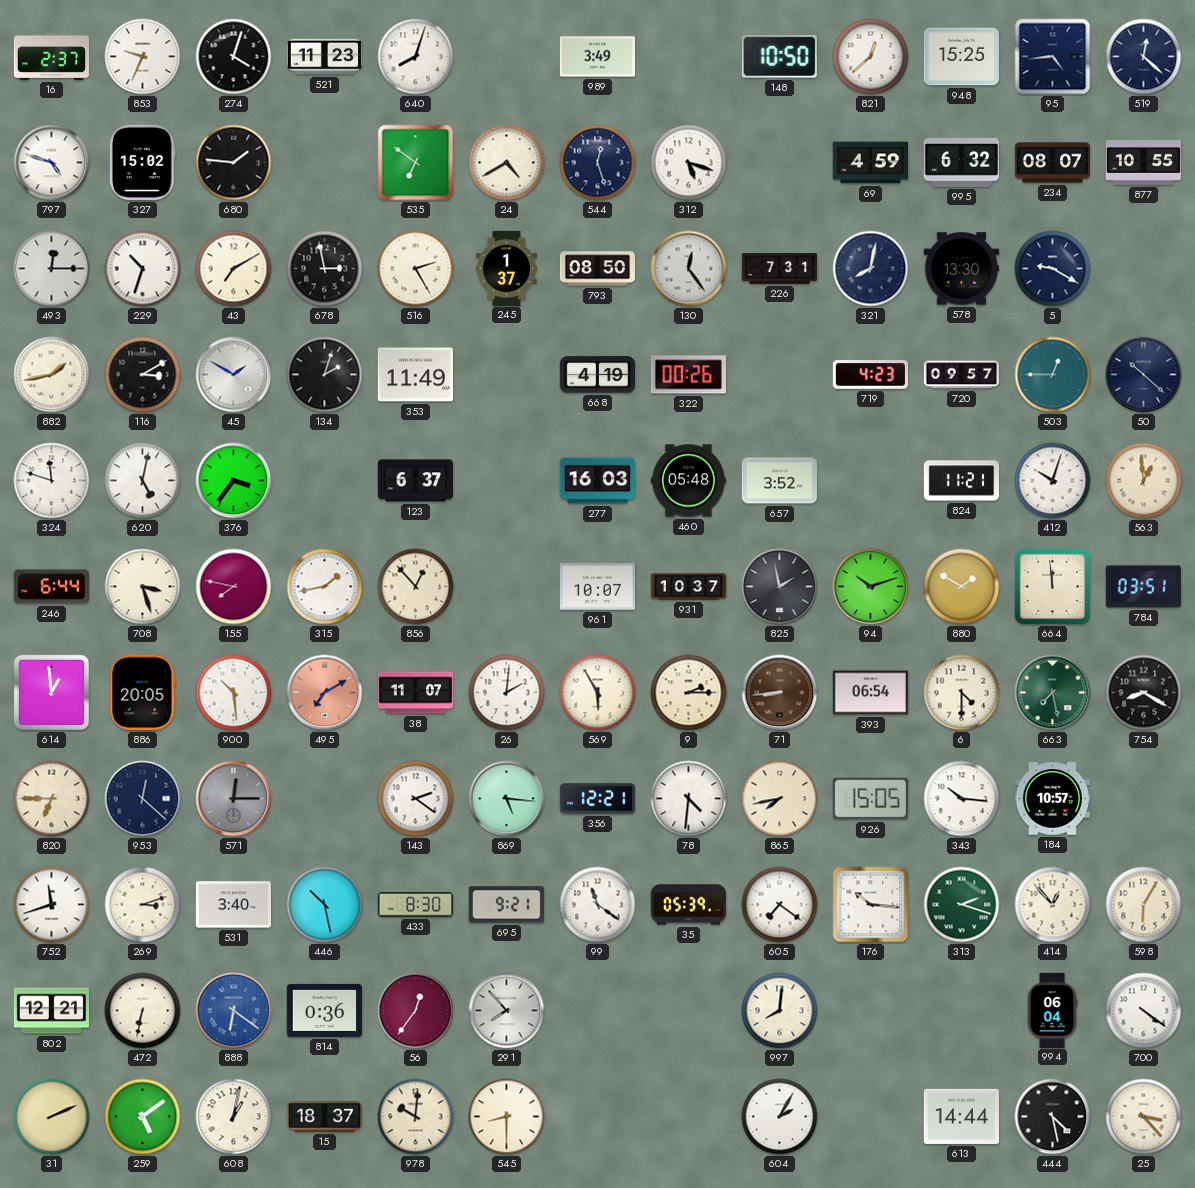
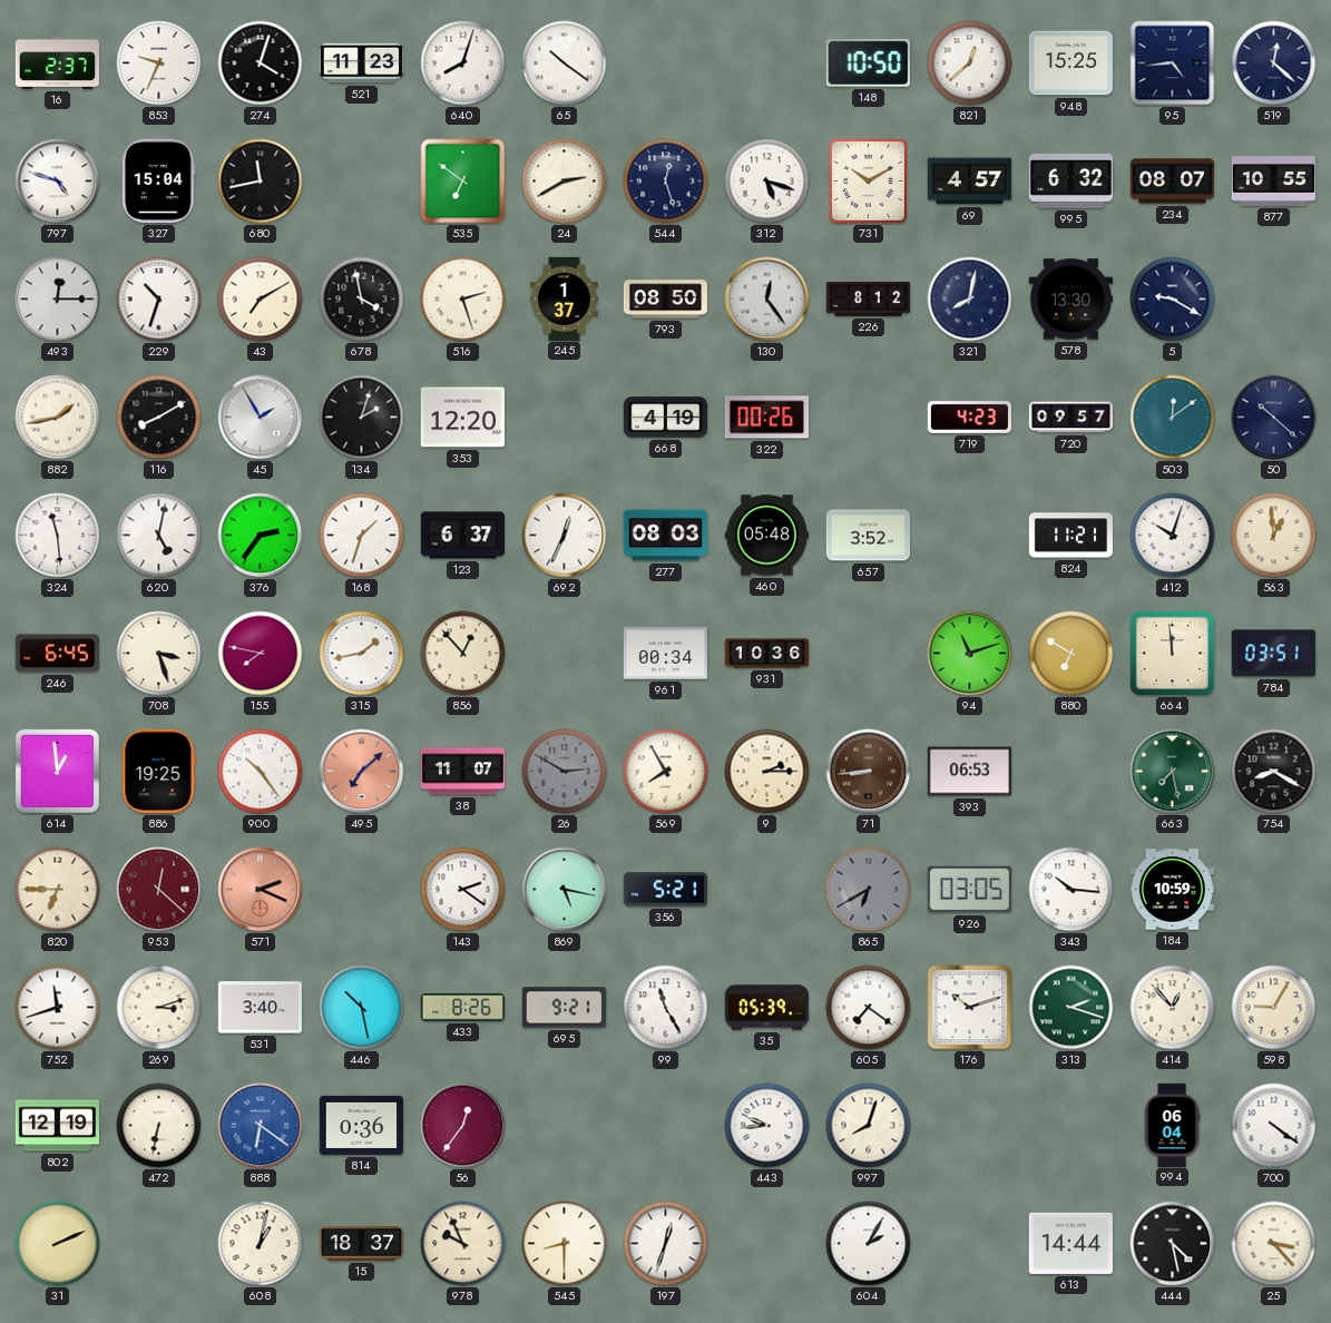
65: none -> 10:21 (565, 63)
989: 3:49 -> none (597, 57)
327: 15:02 -> 15:04 (159, 180)
680: 1:46 -> 11:43 (261, 182)
24: 4:40 -> 2:40 (565, 182)
731: none -> 10:10 (868, 180)
69: 4:59 -> 4:57 (969, 182)
678: 2:58 -> 3:58 (362, 300)
516: 2:25 -> 2:27 (463, 300)
226: 7:31 -> 8:12 (869, 298)
116: 3:10 -> 8:10 (159, 418)
45: 1:50 -> 1:55 (261, 418)
353: 11:49 -> 12:20 (462, 418)
503: 12:45 -> 12:09 (1173, 418)
324: 11:48 -> 11:29 (58, 536)
376: 3:36 -> 2:36 (261, 536)
168: none -> 1:33 (362, 536)
692: none -> 12:34 (565, 536)
277: 16:03 -> 08:03 (665, 536)
246: 6:44 -> 6:45 (57, 654)
961: 10:07 -> 00:34 (665, 654)
931: 10:37 -> 10:36 (767, 654)
825: 1:58 -> none (780, 587)
94: 10:12 -> 11:12 (970, 654)
880: 1:50 -> 6:50 (1071, 654)
886: 20:05 -> 19:25 (159, 771)
900: 10:29 -> 10:24 (261, 772)
495: 7:10 -> 7:08 (362, 772)
26: 2:01 -> 2:50 (565, 772)
26 dial: white -> grey (565, 772)
569: 5:55 -> 7:55 (666, 772)
393: 06:54 -> 06:53 (969, 772)
6: 4:30 -> none (962, 693)
953 dial: navy -> burgundy (159, 890)
571: 12:15 -> 2:19 (261, 890)
571 dial: grey -> salmon (261, 890)
869: 5:16 -> 5:17 (565, 890)
356: 12:21 -> 5:21 (665, 890)
78: 4:31 -> none (689, 799)
865: 7:43 -> 6:40 (869, 890)
865 dial: cream -> grey (869, 890)
926: 15:05 -> 03:05 (969, 890)
184: 10:57 -> 10:59 (1172, 890)
433: 8:30 -> 8:26 (462, 1008)
99: 11:21 -> 11:25 (666, 1008)
176: 10:16 -> 10:12 (970, 1008)
598: 6:05 -> 9:05 (1274, 1008)
802: 12:21 -> 12:19 (57, 1126)
291: 7:53 -> none (507, 1011)
443: none -> 9:44 (767, 1126)
997: 8:01 -> 8:03 (869, 1126)
259: 5:09 -> none (143, 1117)
978: 10:01 -> 9:56 (463, 1244)
197: none -> 12:33 (666, 1244)
